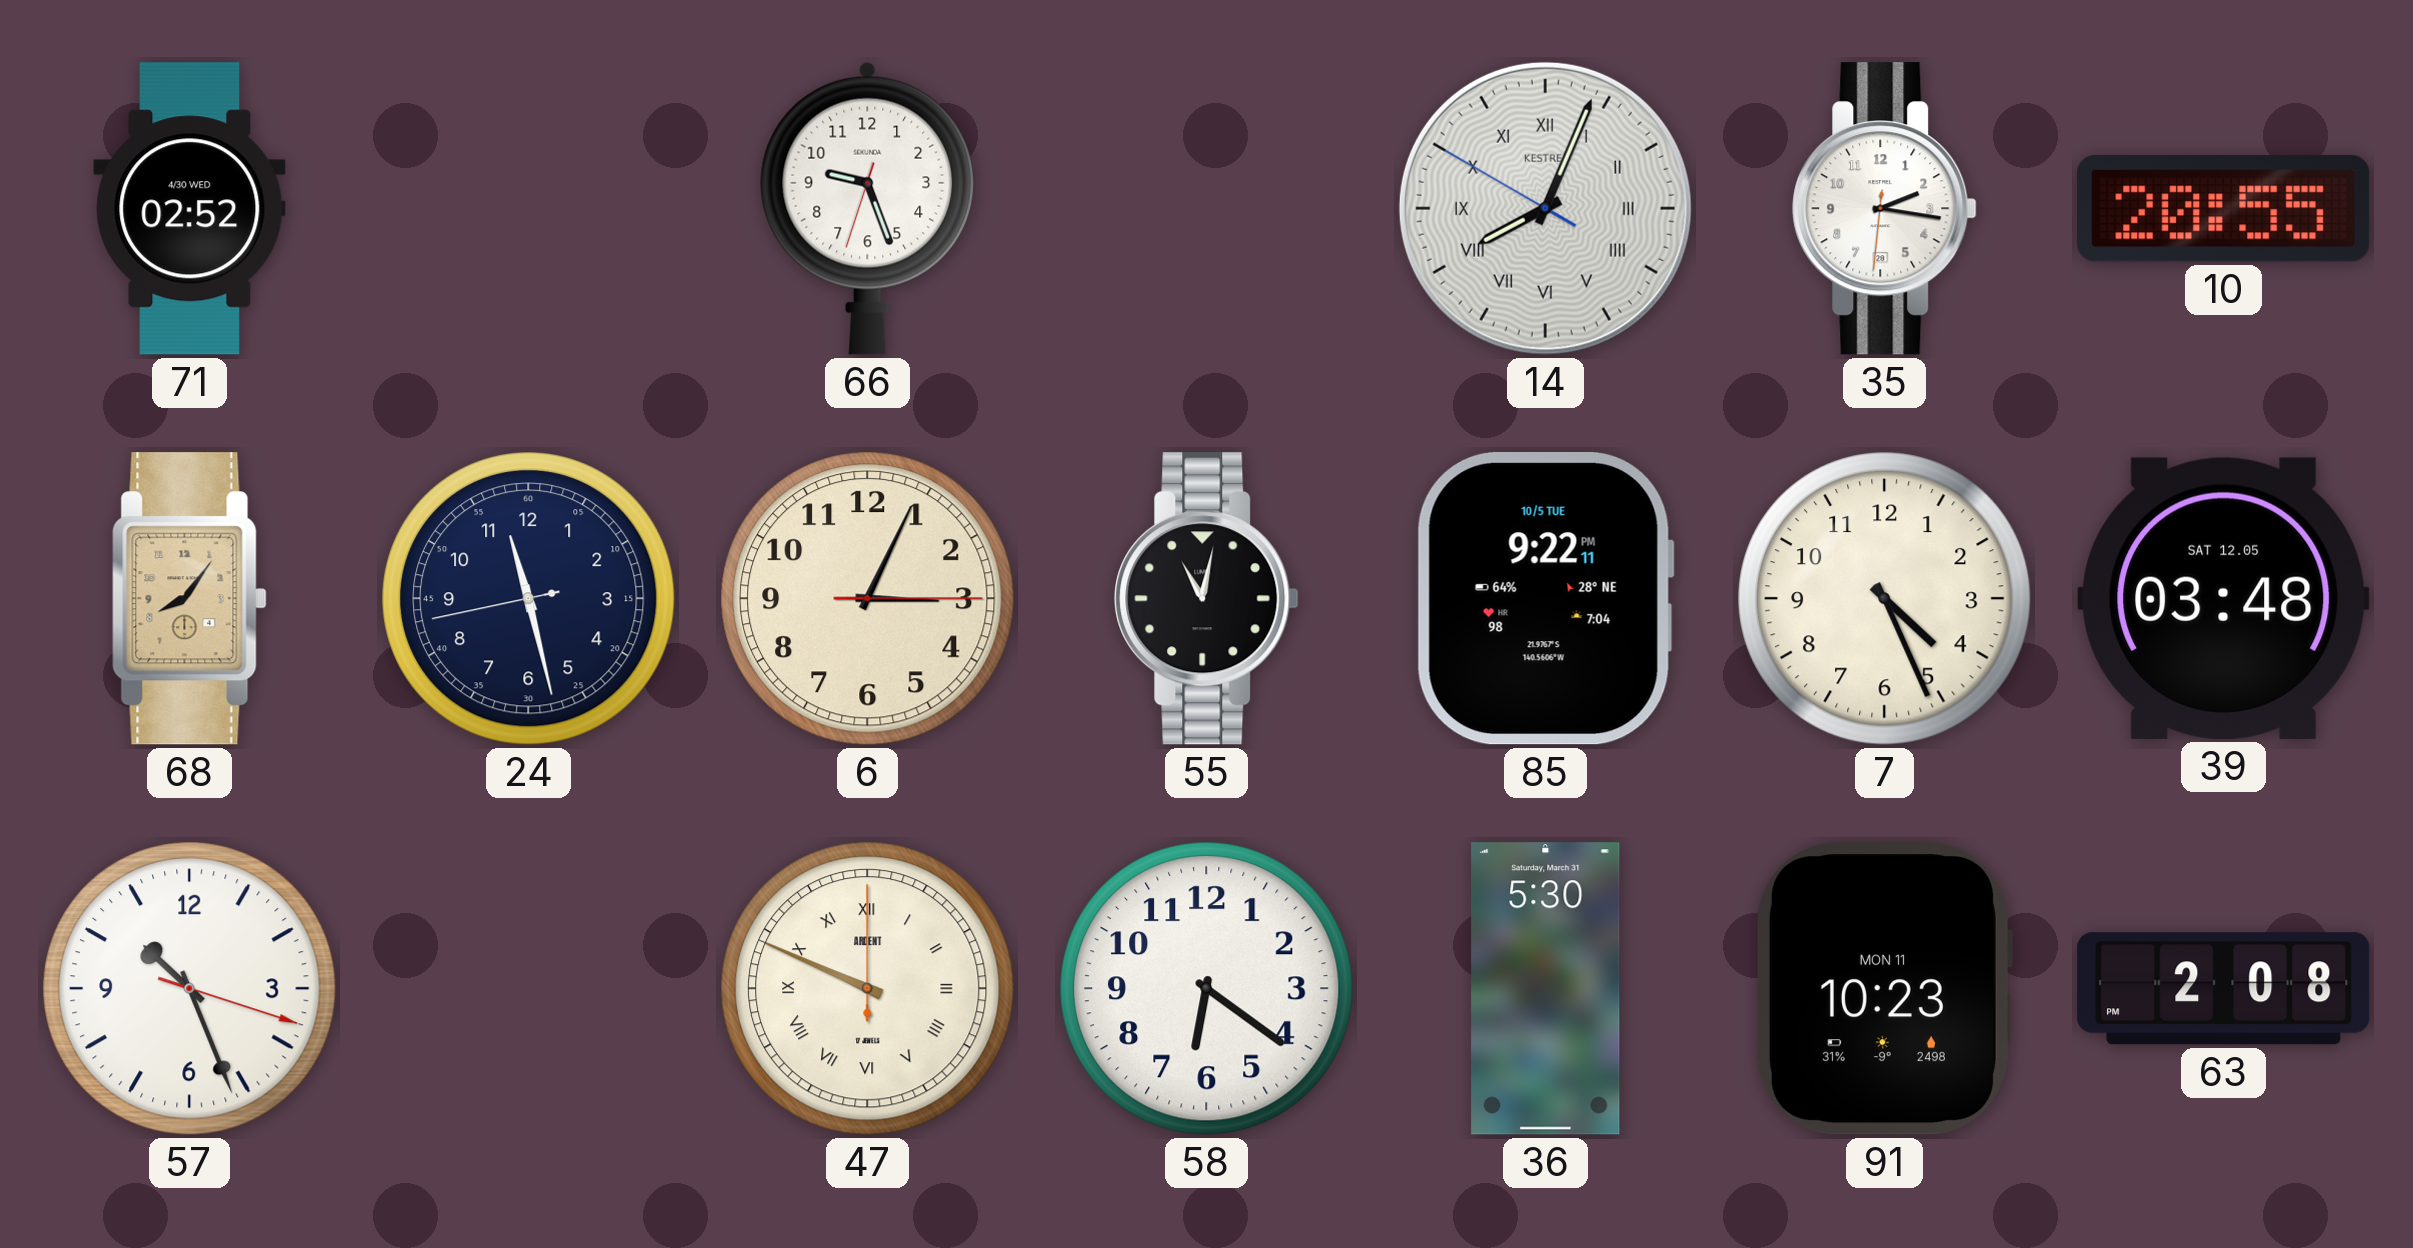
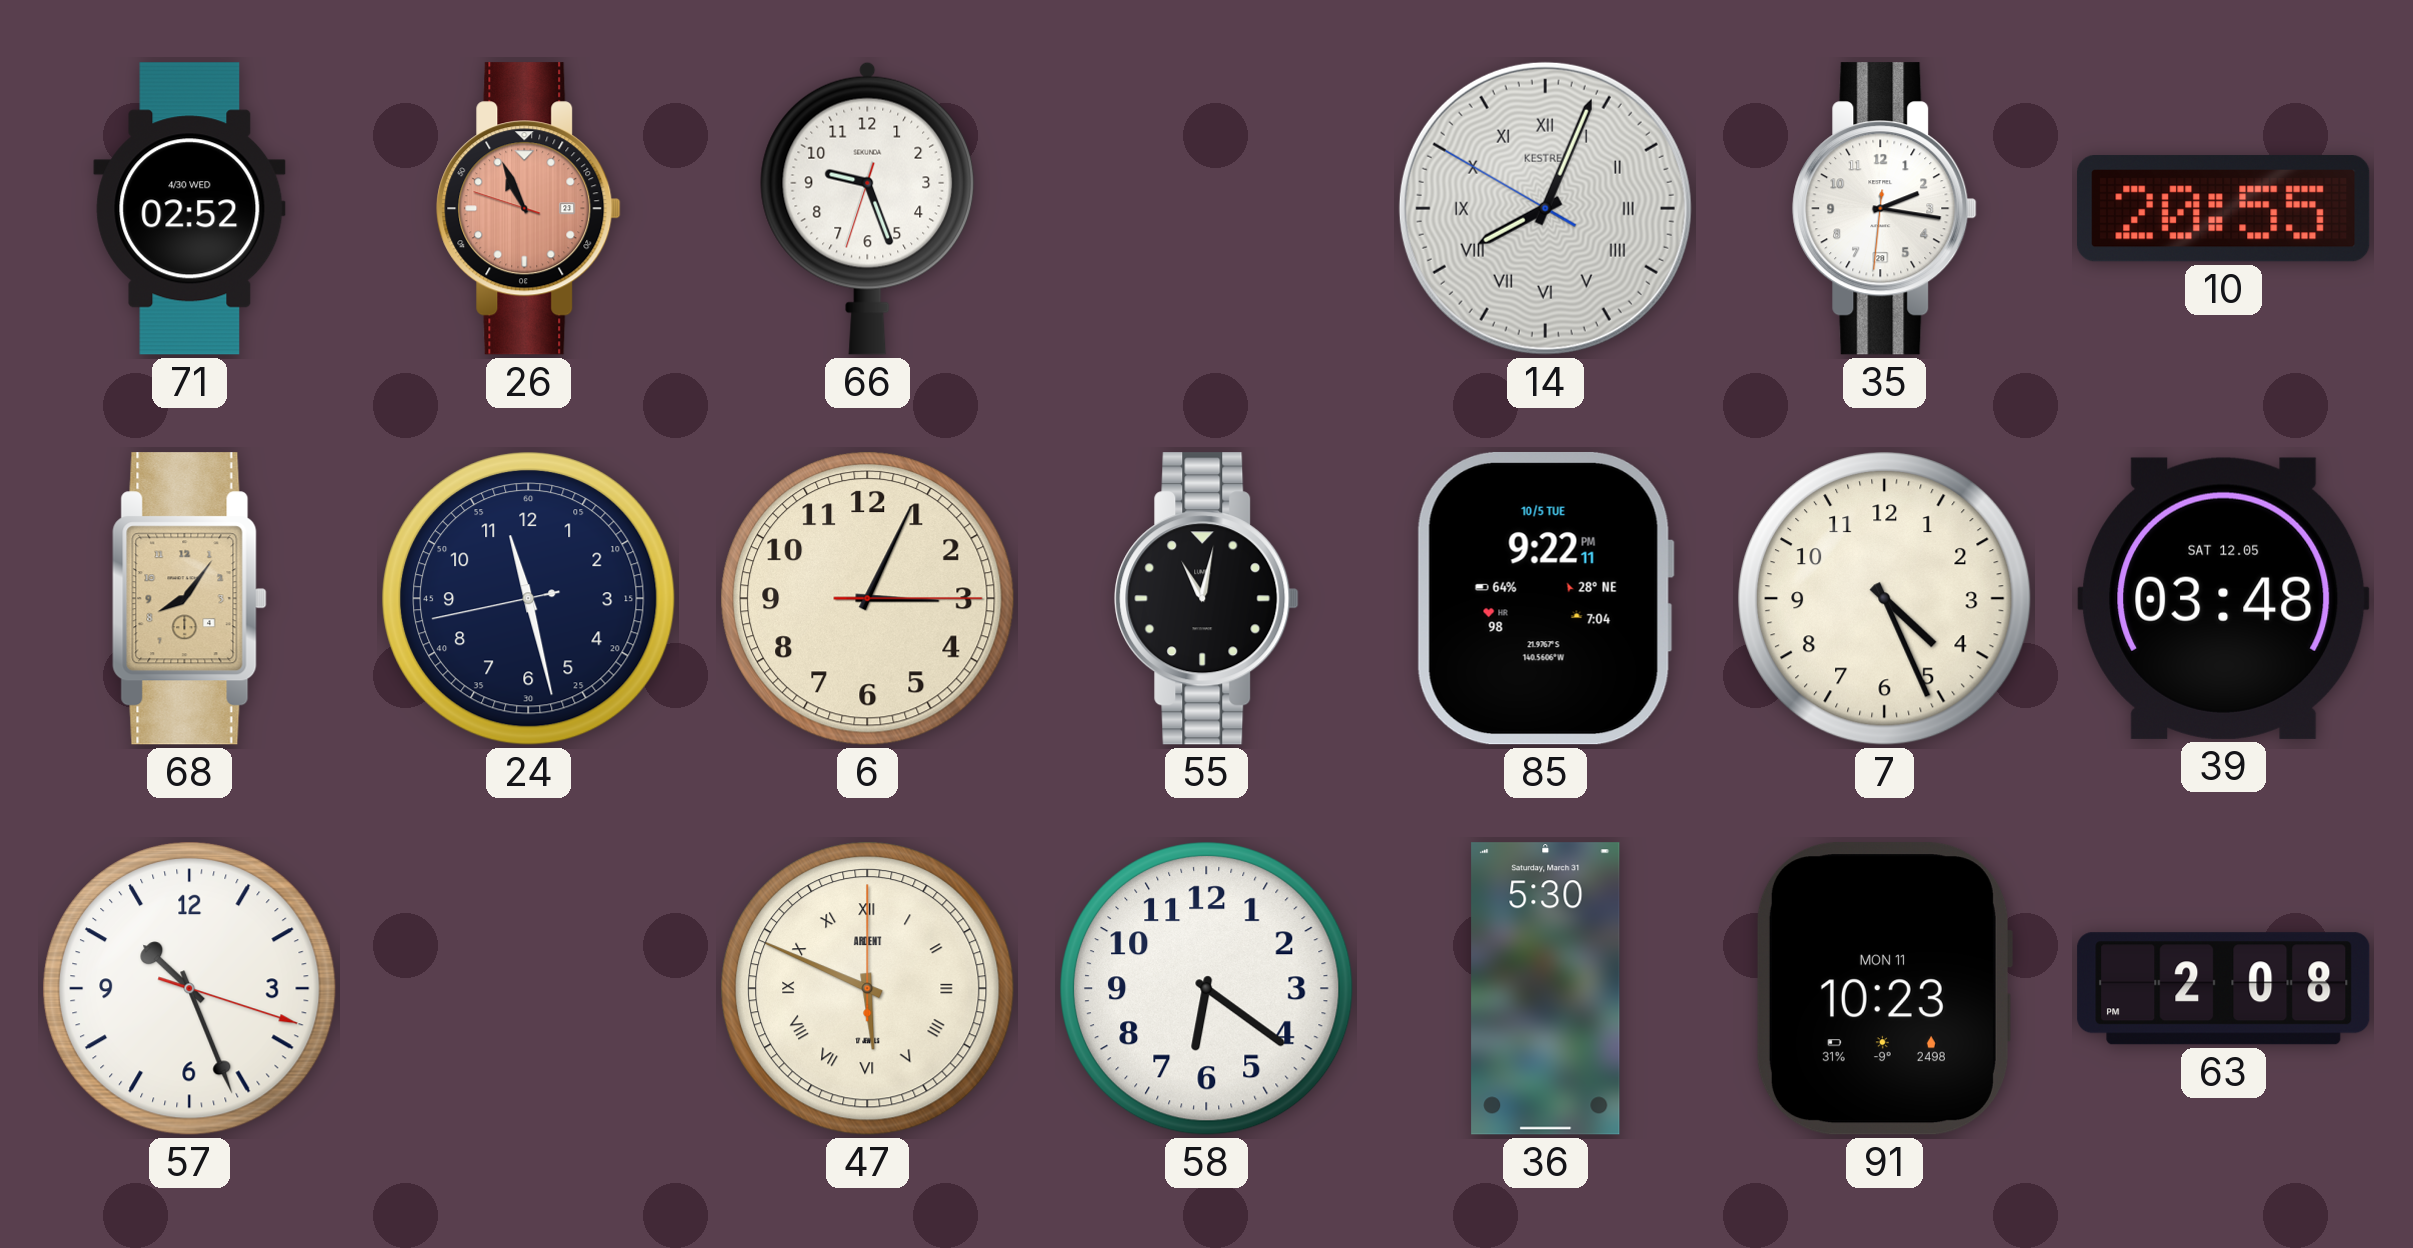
26: none -> 10:55 (529, 209)
47: 9:49 -> 5:49 (868, 989)
